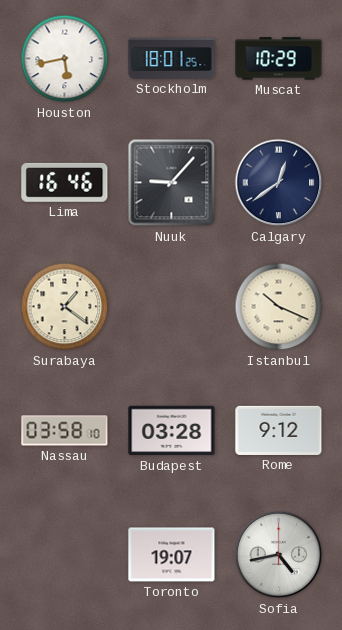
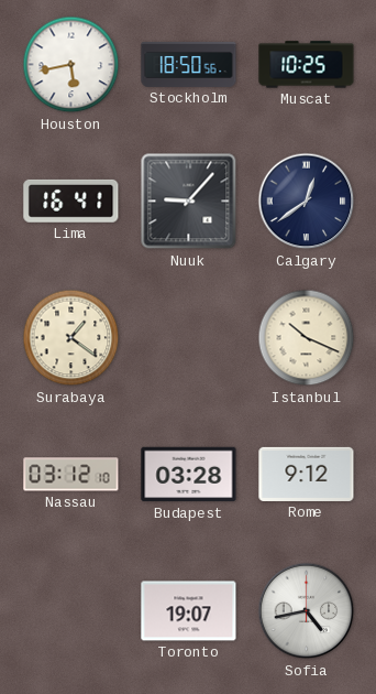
Stockholm: 18:01 -> 18:50 (189, 64)
Muscat: 10:29 -> 10:25 (307, 65)
Lima: 16:46 -> 16:41 (71, 200)
Nassau: 03:58 -> 03:12 (71, 475)
